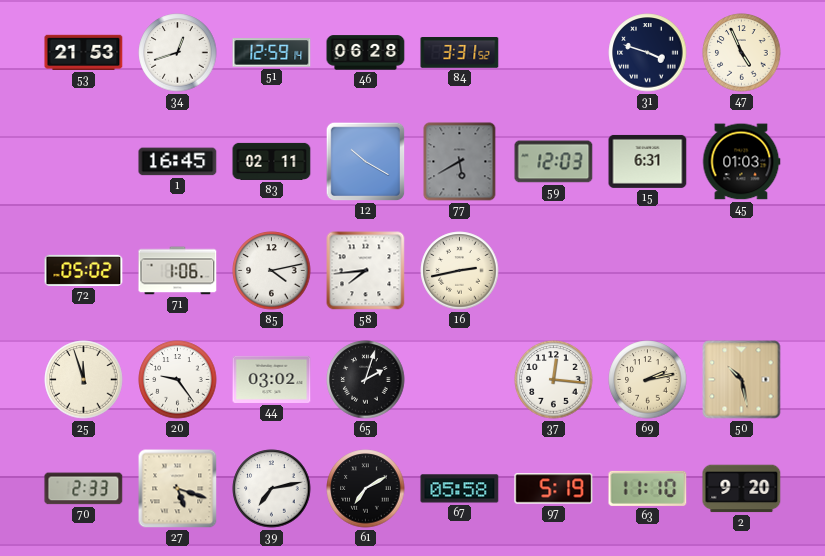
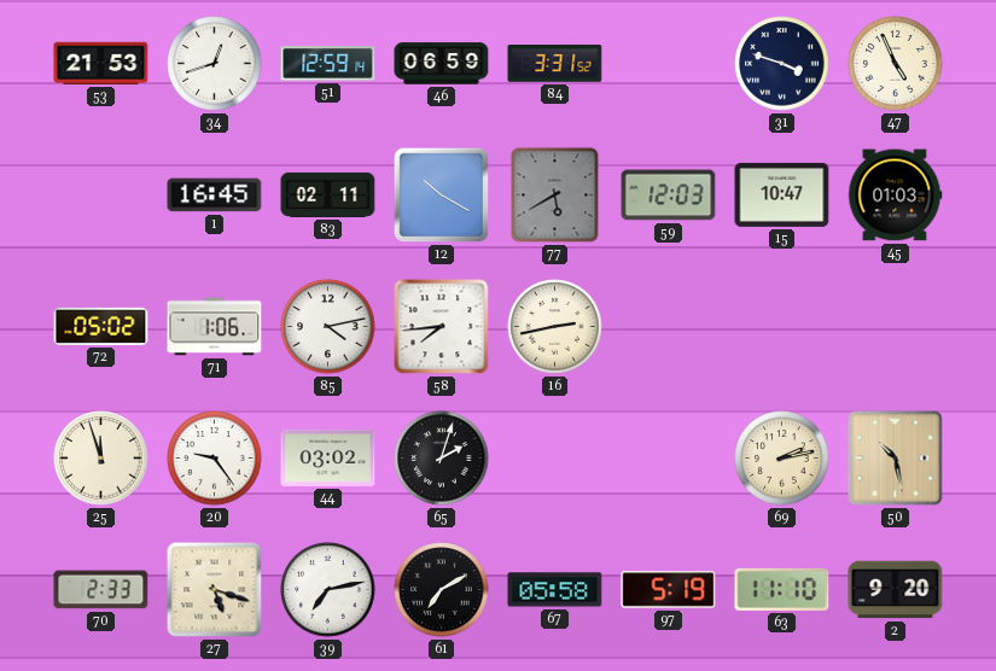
46: 06:28 -> 06:59 (442, 64)
15: 6:31 -> 10:47 (782, 194)
37: 12:16 -> none (554, 380)
